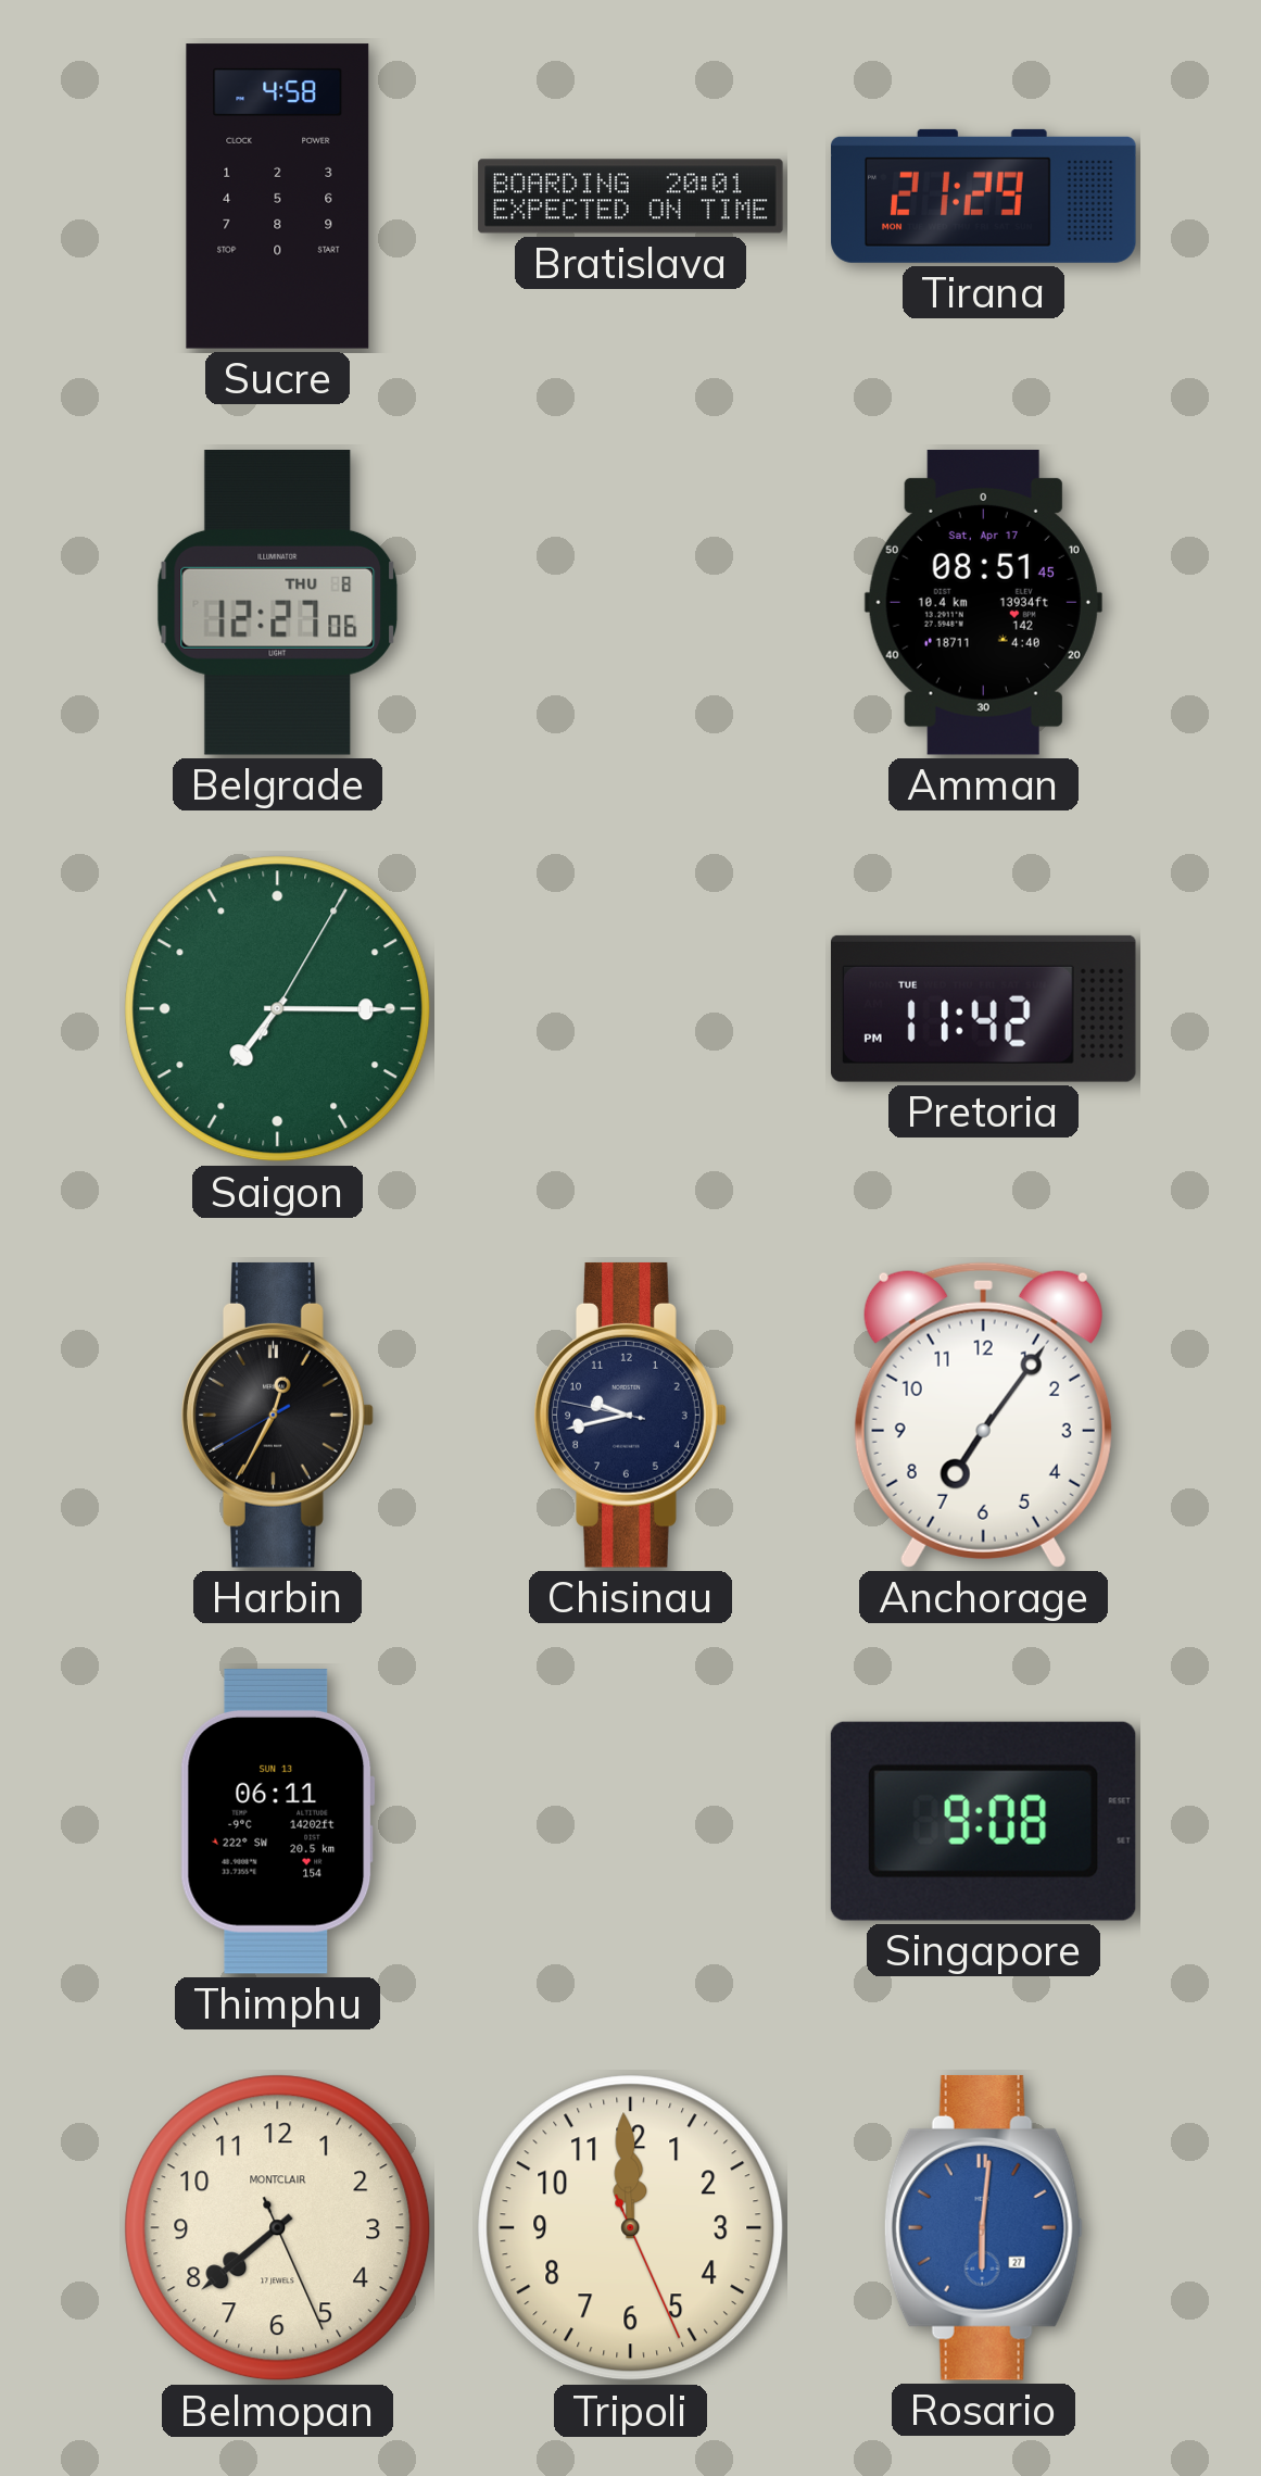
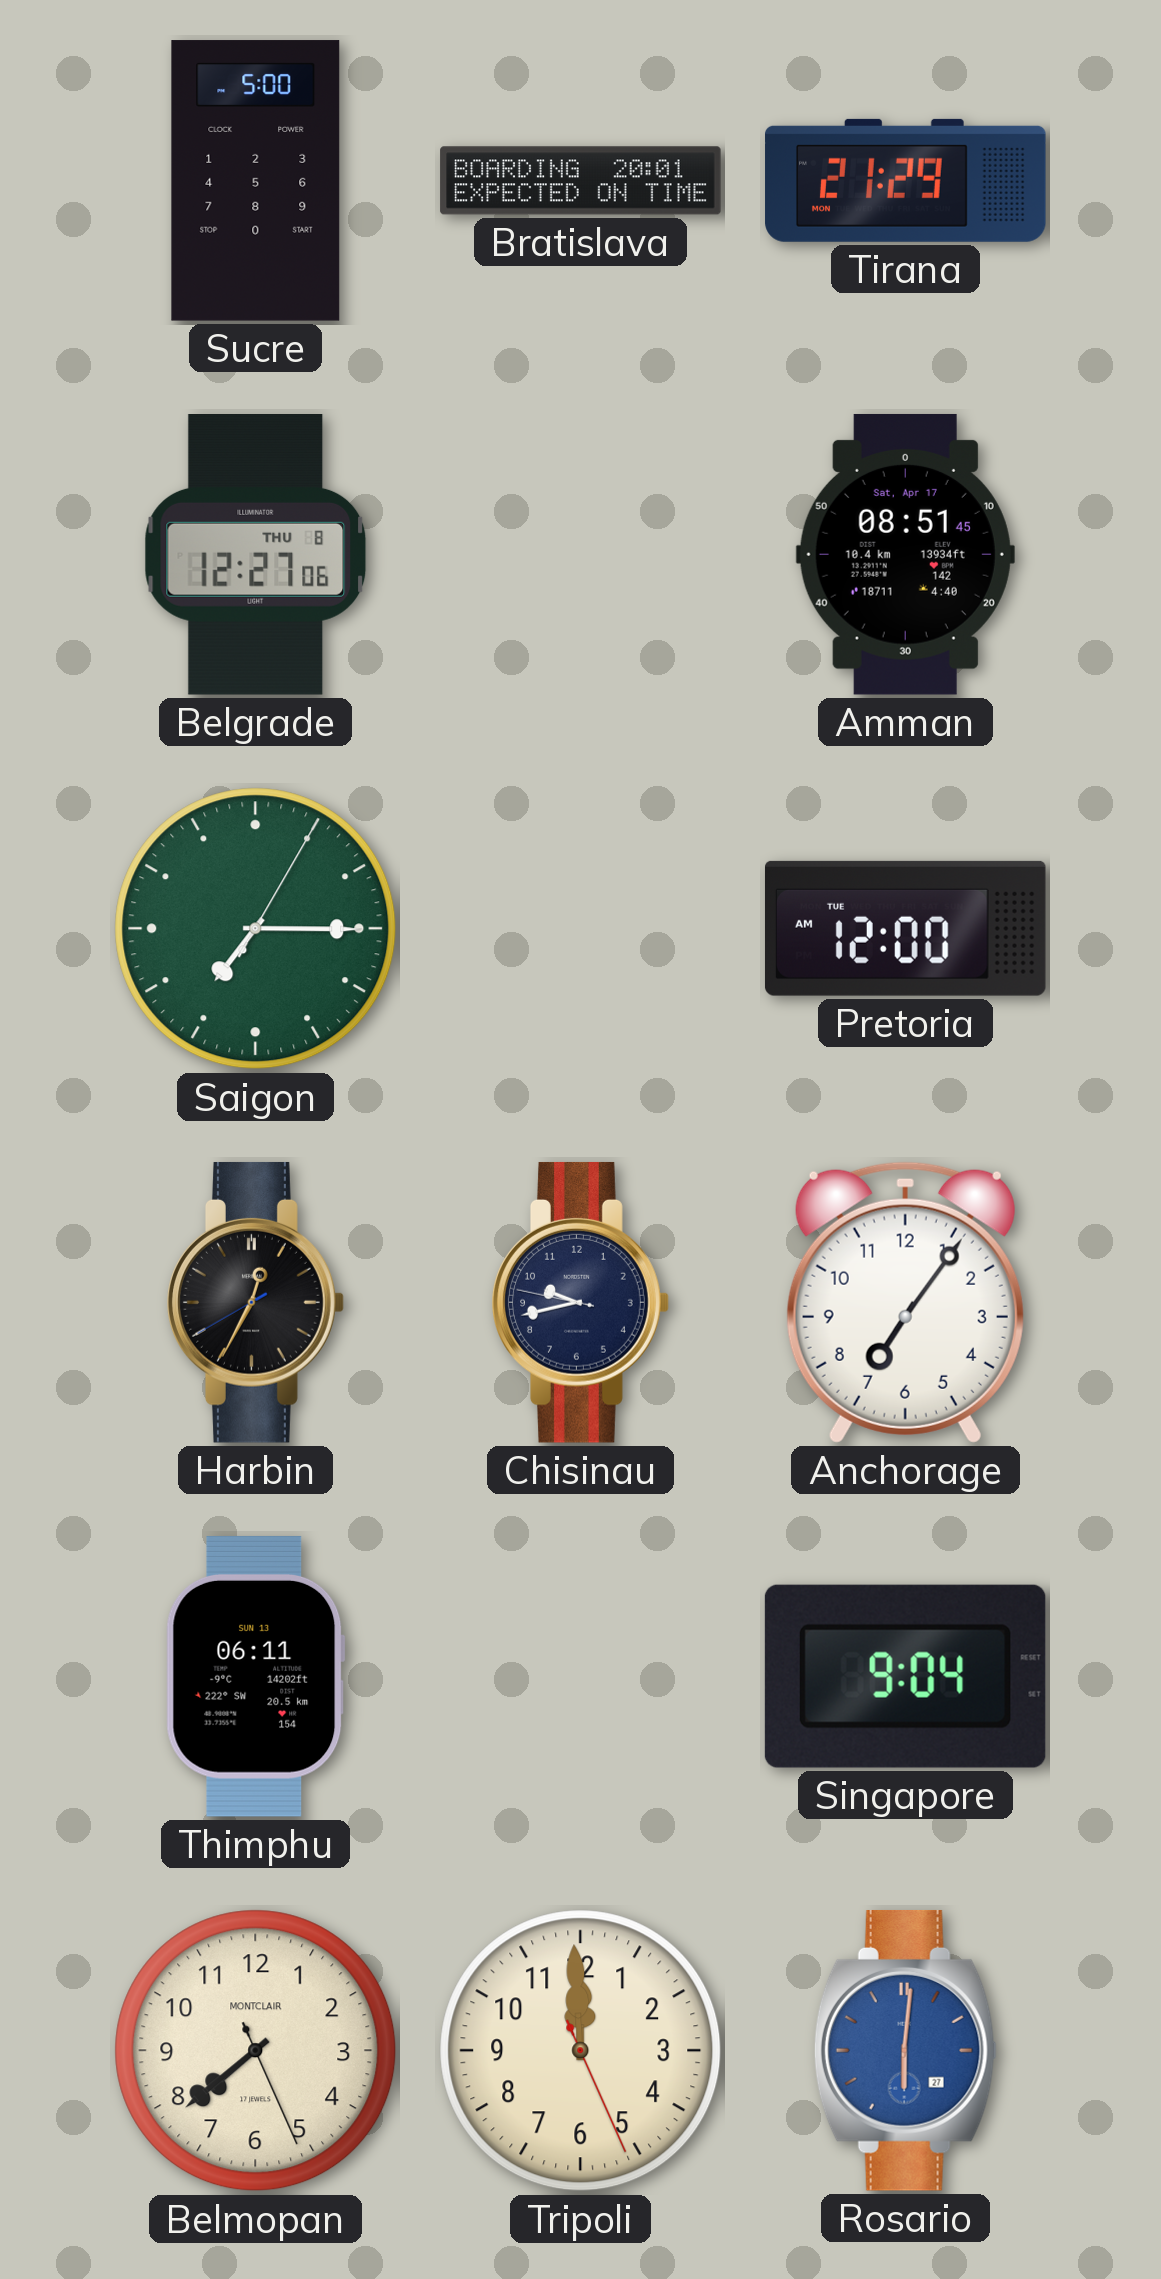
Sucre: 4:58 -> 5:00 (256, 181)
Pretoria: 11:42 -> 12:00 (905, 928)
Singapore: 9:08 -> 9:04 (905, 1676)
